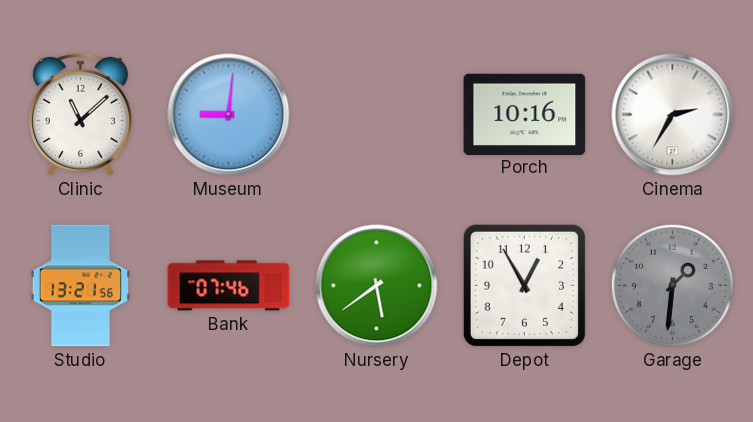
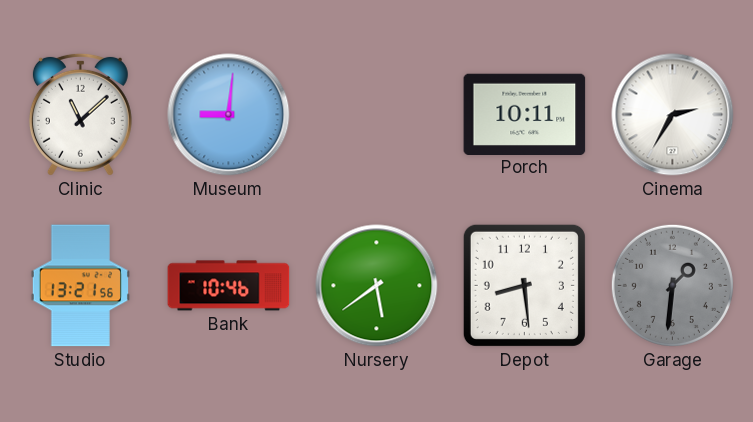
Porch: 10:16 -> 10:11 (525, 114)
Bank: 07:46 -> 10:46 (229, 286)
Depot: 12:55 -> 8:29 (524, 285)
